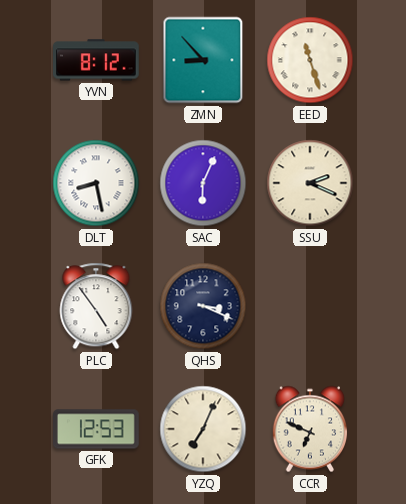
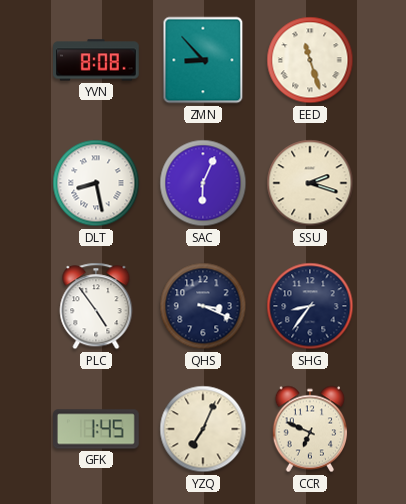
YVN: 8:12 -> 8:08 (97, 60)
SSU: 2:19 -> 2:18 (310, 183)
SHG: none -> 8:36 (310, 306)
GFK: 12:53 -> 1:45 (97, 429)
